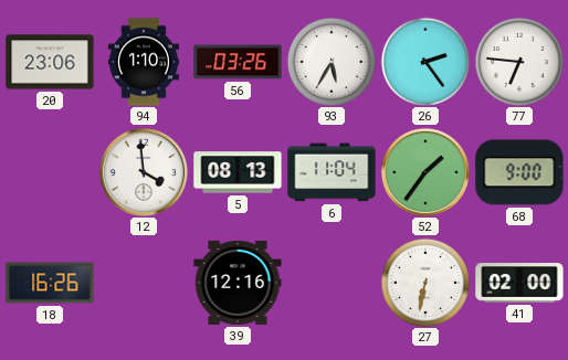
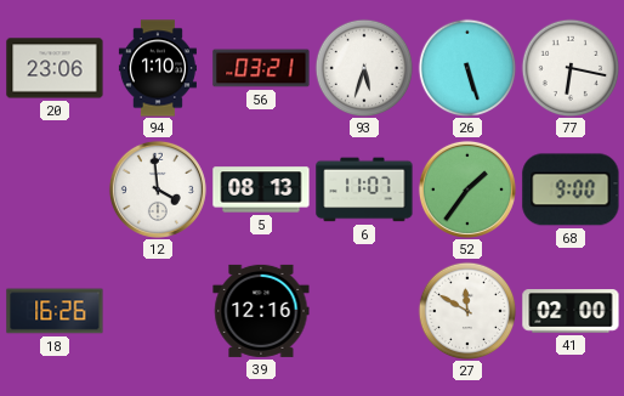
56: 03:26 -> 03:21 (261, 68)
93: 5:35 -> 5:33 (364, 68)
26: 2:24 -> 5:27 (467, 68)
77: 6:46 -> 6:17 (571, 68)
6: 11:04 -> 11:07 (364, 189)
27: 6:32 -> 11:50 (467, 311)
